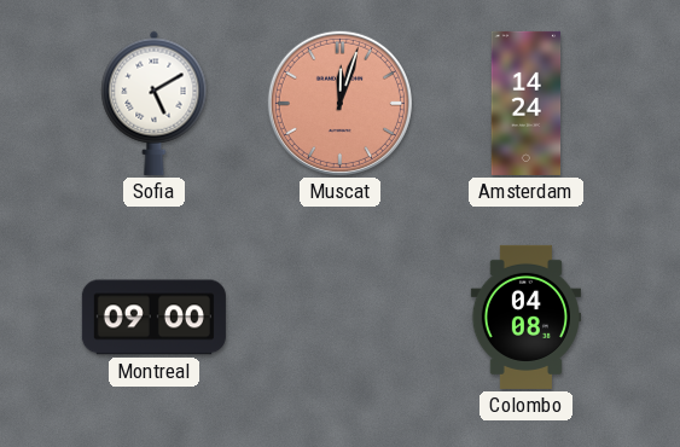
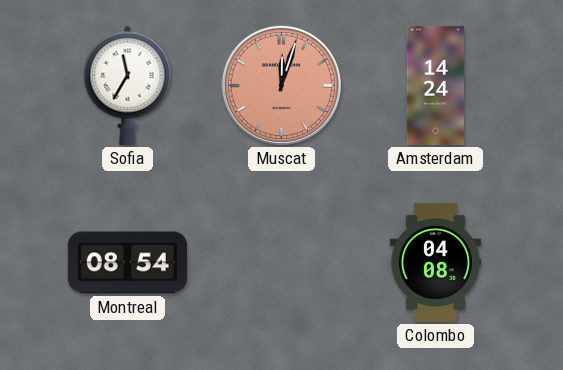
Sofia: 5:10 -> 11:35 (128, 85)
Montreal: 09:00 -> 08:54 (127, 263)
